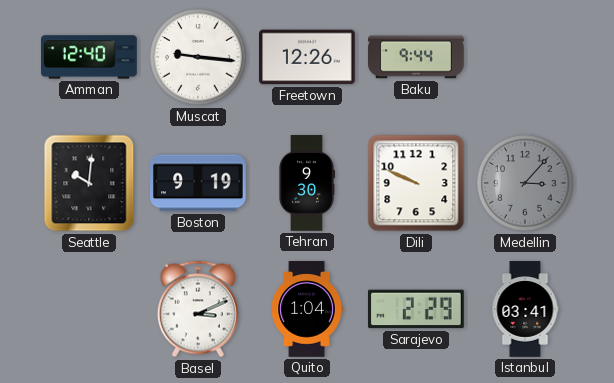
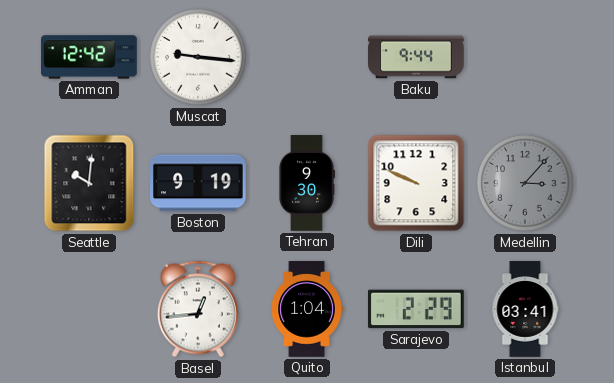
Amman: 12:40 -> 12:42 (90, 57)
Freetown: 12:26 -> none (308, 57)
Basel: 3:11 -> 12:44 (198, 309)
